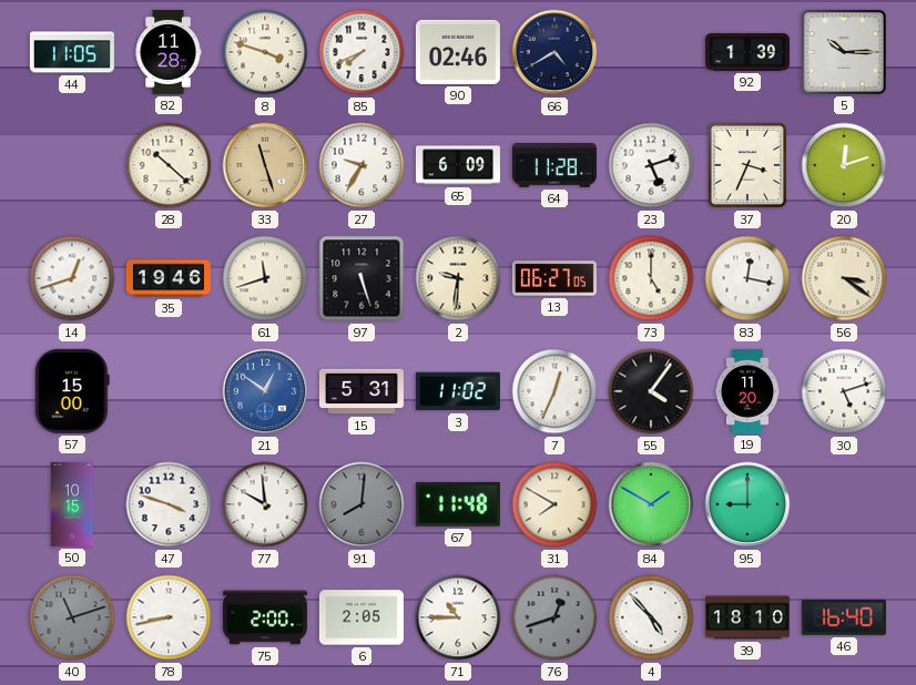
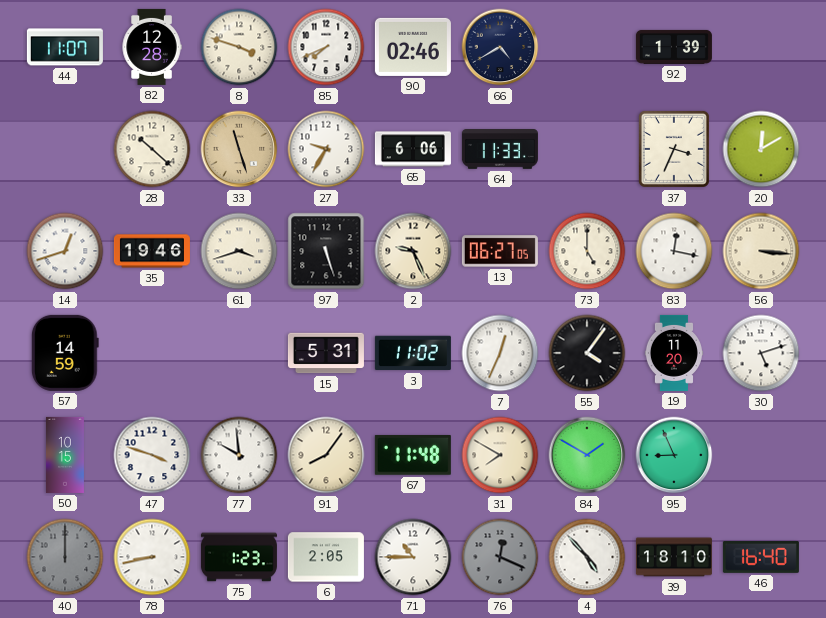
44: 11:05 -> 11:07 (65, 47)
82: 11:28 -> 12:28 (152, 47)
5: 10:15 -> none (844, 52)
65: 6:09 -> 6:06 (413, 149)
64: 11:28 -> 11:33 (500, 150)
23: 5:12 -> none (651, 165)
20: 12:12 -> 12:10 (761, 149)
61: 11:42 -> 3:42 (239, 251)
2: 9:31 -> 9:26 (413, 251)
56: 3:21 -> 3:16 (761, 251)
57: 15:00 -> 14:59 (65, 353)
21: 12:51 -> none (265, 391)
91: 8:01 -> 8:06 (326, 455)
91 dial: grey -> cream (326, 455)
95: 9:00 -> 8:56 (674, 455)
40: 11:12 -> 12:00 (65, 557)
75: 2:00 -> 1:23 (239, 557)
76: 12:42 -> 12:19 (500, 557)
